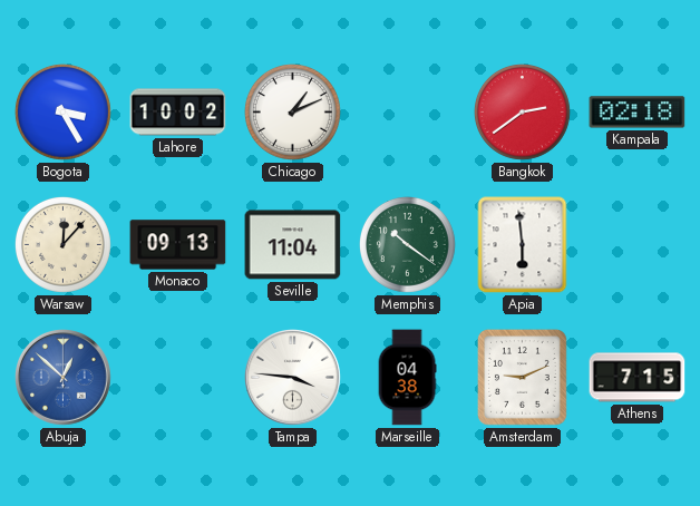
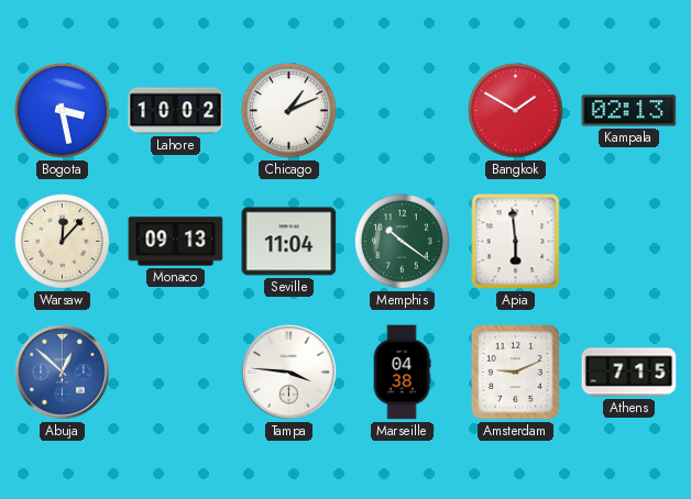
Bogota: 3:25 -> 3:28 (62, 110)
Bangkok: 2:39 -> 1:50 (515, 110)
Kampala: 02:18 -> 02:13 (629, 111)
